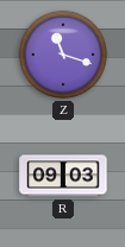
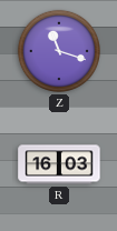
R: 09:03 -> 16:03 (59, 164)
